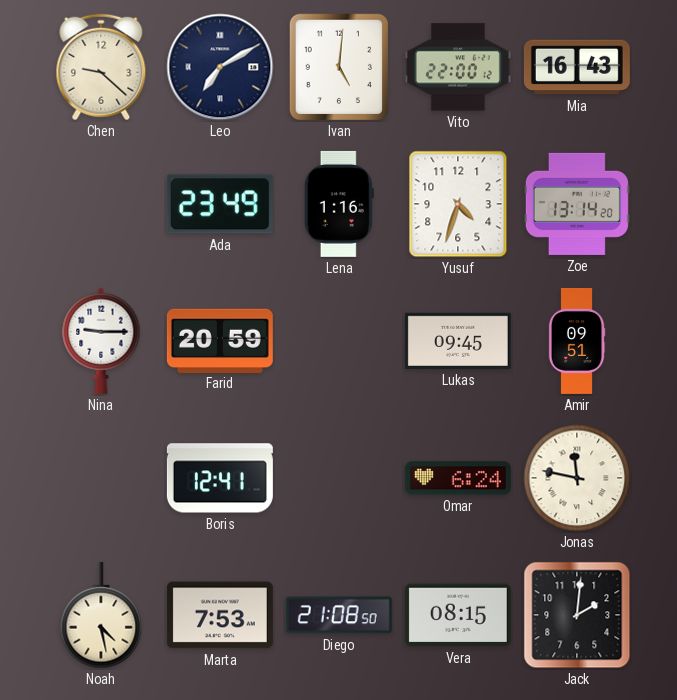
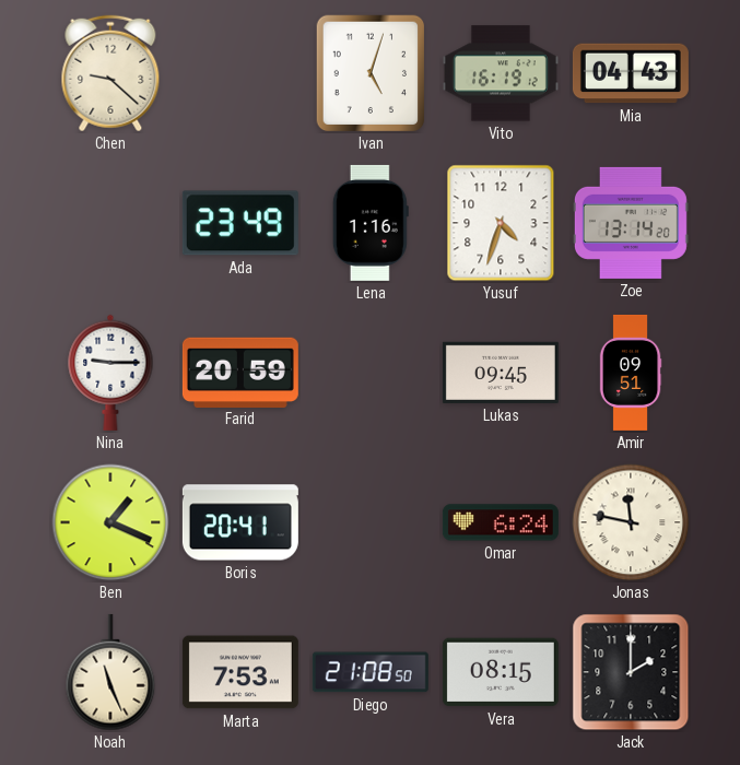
Leo: 7:10 -> none (220, 67)
Ivan: 5:01 -> 5:03 (371, 73)
Vito: 22:00 -> 16:19 (501, 73)
Mia: 16:43 -> 04:43 (631, 73)
Ben: none -> 1:19 (110, 522)
Boris: 12:41 -> 20:41 (240, 522)
Noah: 4:28 -> 11:26 (110, 672)
Jack: 2:01 -> 2:00 (631, 672)
